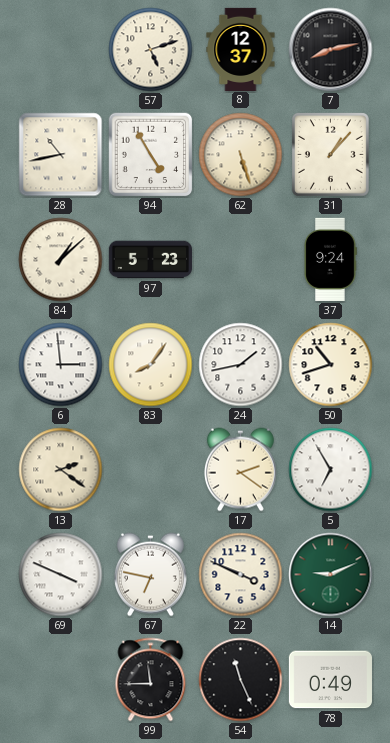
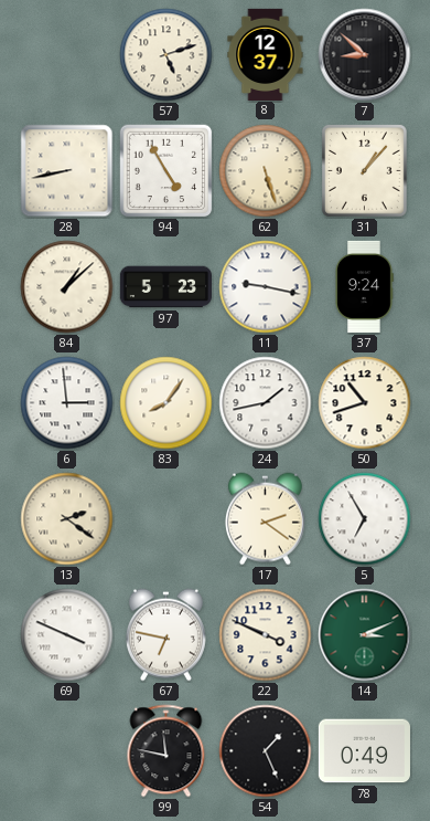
7: 8:13 -> 8:52 (365, 55)
28: 10:43 -> 8:43 (67, 171)
11: none -> 9:17 (266, 287)
14: 9:11 -> 3:11 (365, 635)
99: 11:45 -> 11:47 (166, 751)
54: 11:26 -> 1:26 (266, 751)
